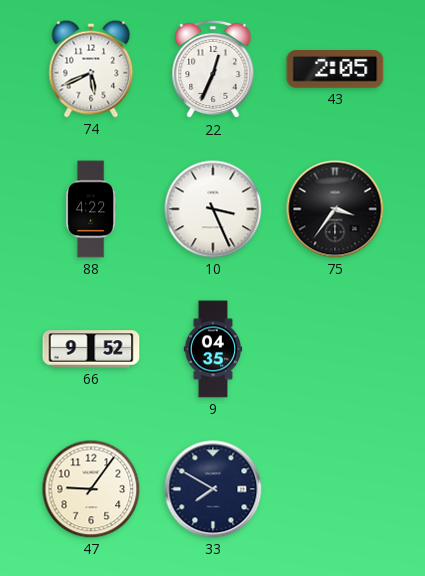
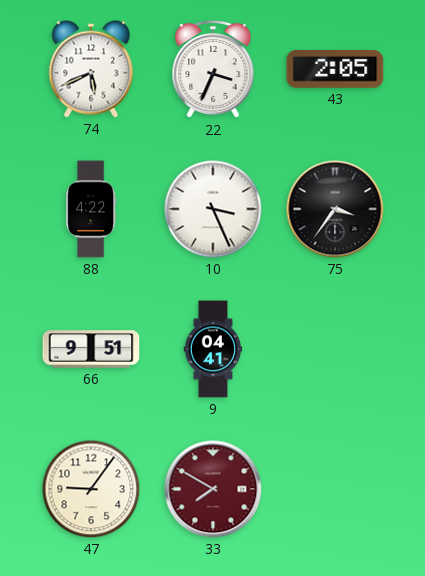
22: 12:34 -> 3:34 (213, 69)
66: 9:52 -> 9:51 (91, 349)
9: 04:35 -> 04:41 (213, 349)
33 dial: navy -> burgundy (213, 489)
